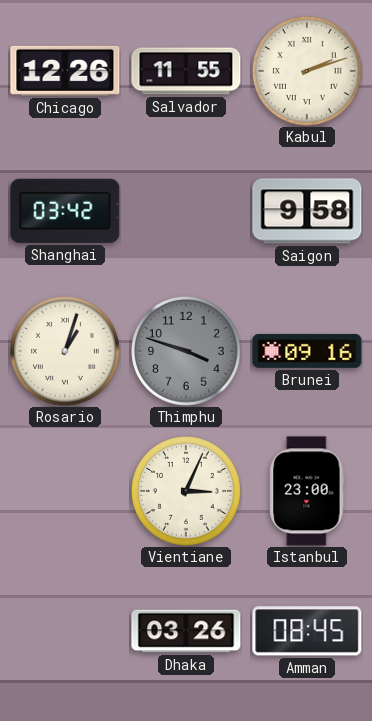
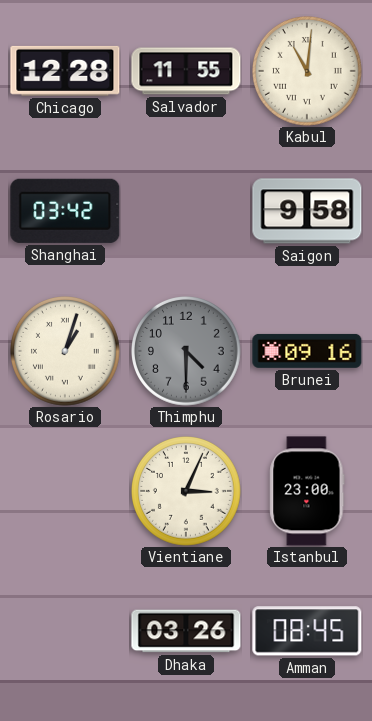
Chicago: 12:26 -> 12:28 (65, 71)
Kabul: 2:12 -> 11:01 (308, 72)
Thimphu: 3:48 -> 4:30 (187, 352)
